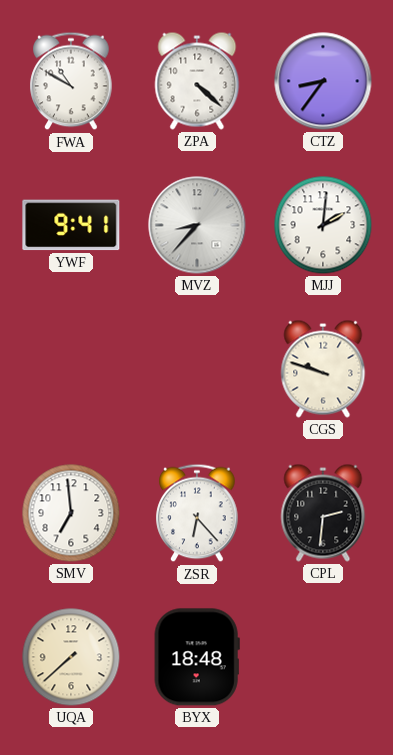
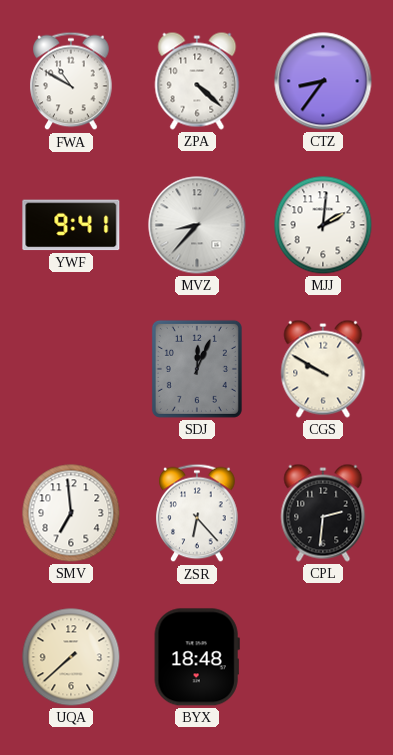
SDJ: none -> 12:04 (197, 369)
CGS: 9:48 -> 9:50 (323, 369)
